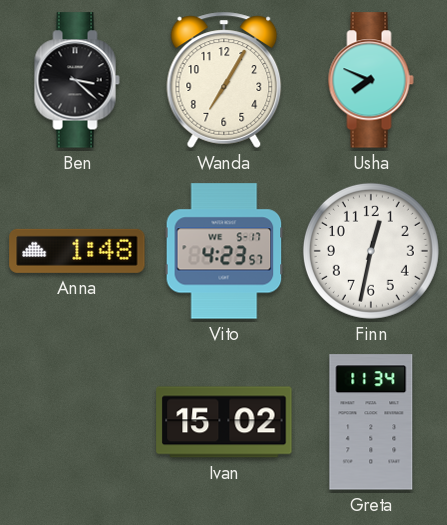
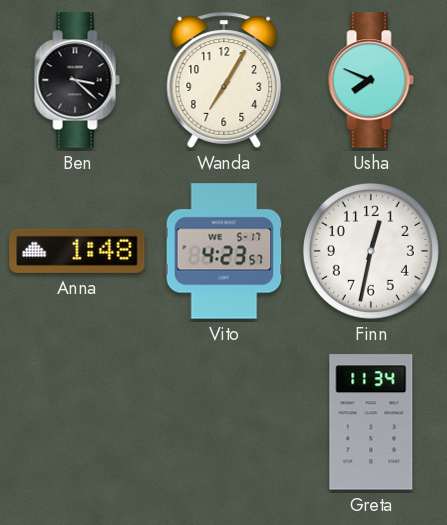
Ivan: 15:02 -> none (224, 422)
